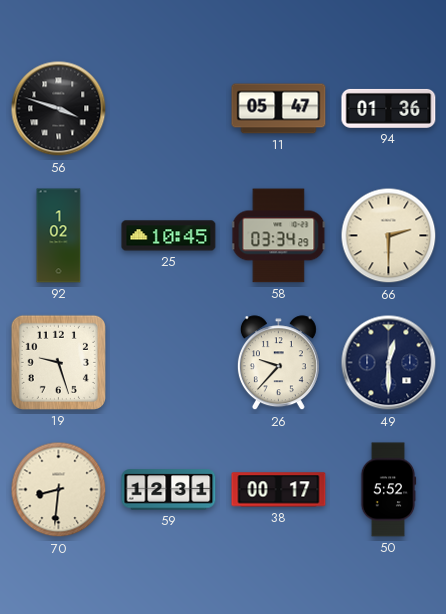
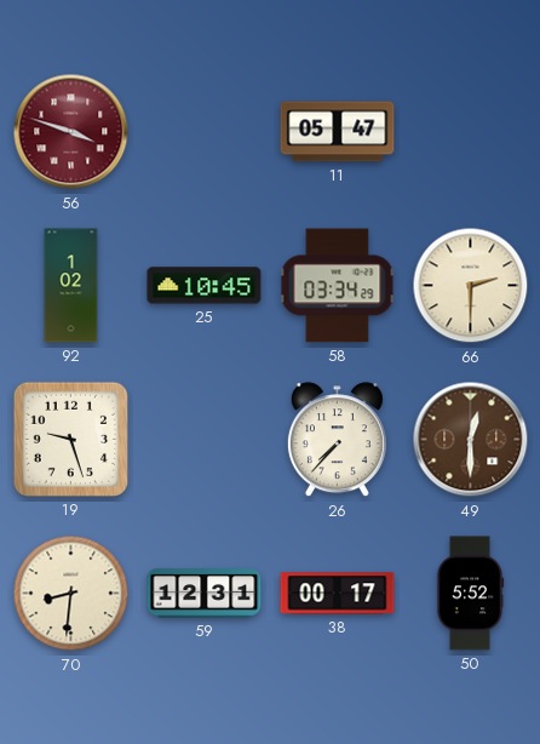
56 dial: black -> burgundy (71, 132)
94: 01:36 -> none (389, 108)
26: 9:37 -> 7:37 (337, 440)
49 dial: navy -> brown (471, 440)
